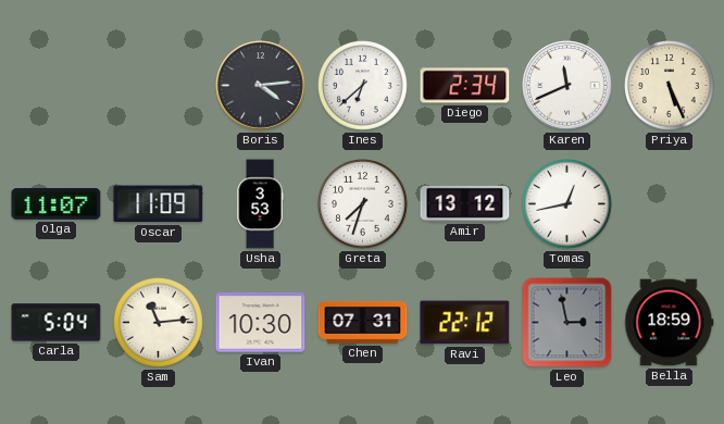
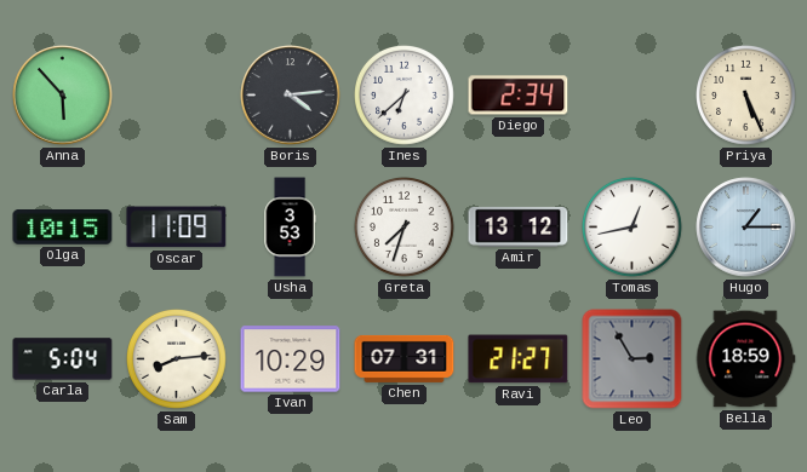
Anna: none -> 5:53 (63, 96)
Karen: 11:41 -> none (567, 86)
Olga: 11:07 -> 10:15 (63, 228)
Hugo: none -> 1:15 (746, 228)
Sam: 11:14 -> 8:14 (177, 359)
Ivan: 10:30 -> 10:29 (291, 359)
Ravi: 22:12 -> 21:27 (519, 359)
Leo: 2:58 -> 2:55 (633, 359)
